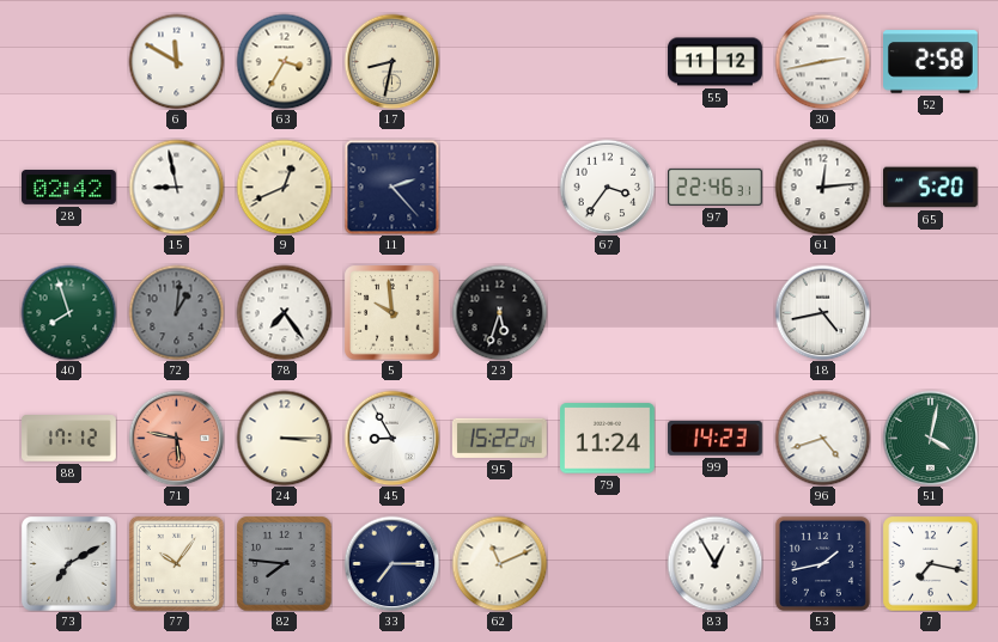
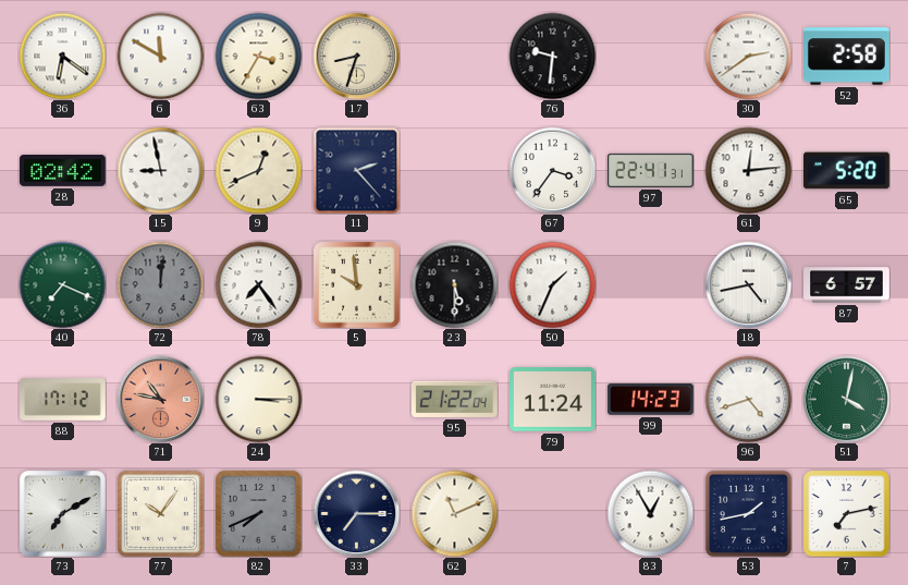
36: none -> 6:21 (62, 56)
17: 8:32 -> 8:33 (356, 56)
76: none -> 9:31 (552, 56)
55: 11:12 -> none (716, 62)
30: 2:43 -> 2:39 (748, 56)
97: 22:46 -> 22:41 (651, 170)
40: 7:57 -> 7:19 (62, 284)
72: 1:01 -> 12:01 (160, 284)
23: 5:33 -> 5:30 (454, 284)
50: none -> 1:34 (552, 284)
87: none -> 6:57 (847, 285)
71: 5:47 -> 10:47 (160, 399)
45: 8:55 -> none (391, 438)
95: 15:22 -> 21:22 (454, 399)
82: 7:46 -> 7:41 (258, 513)
7: 7:17 -> 7:13 (846, 513)
